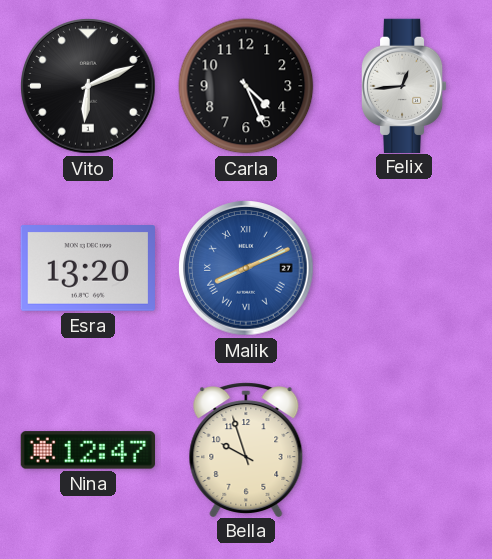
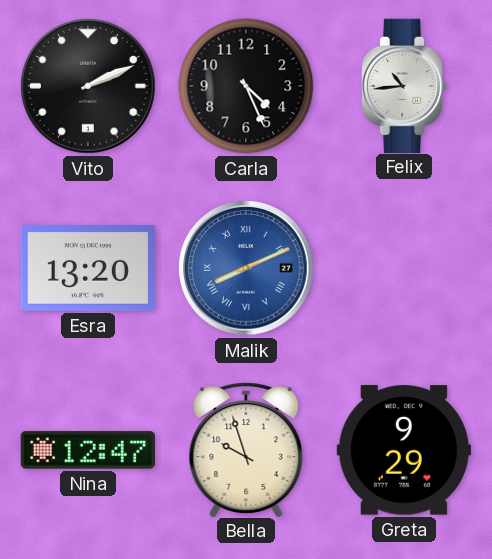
Vito: 6:11 -> 2:11 (88, 86)
Felix: 12:44 -> 10:44 (404, 85)
Greta: none -> 9:29 (404, 450)
